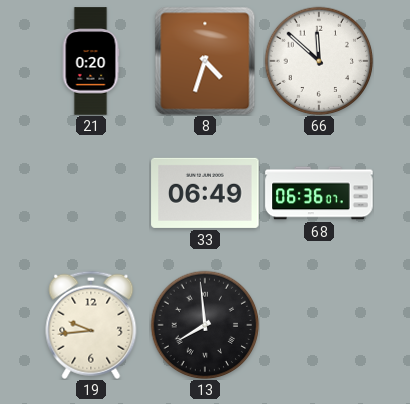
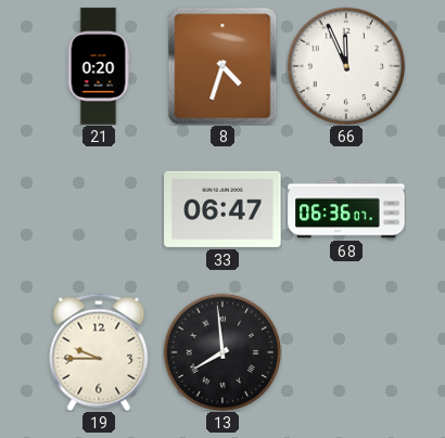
66: 11:52 -> 11:56 (346, 66)
33: 06:49 -> 06:47 (223, 209)
19: 9:44 -> 9:45 (99, 352)
